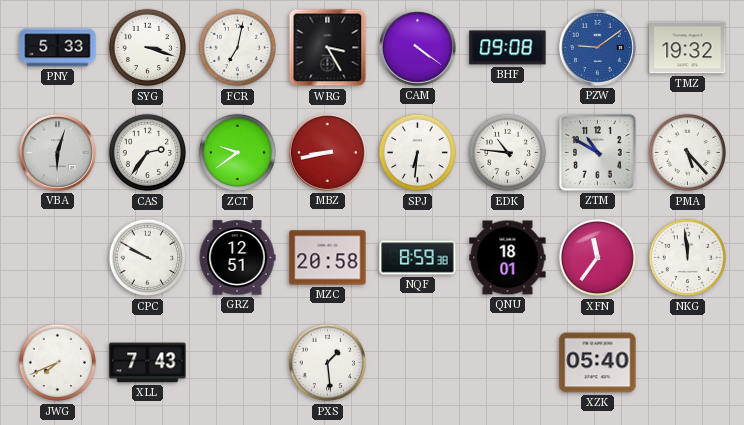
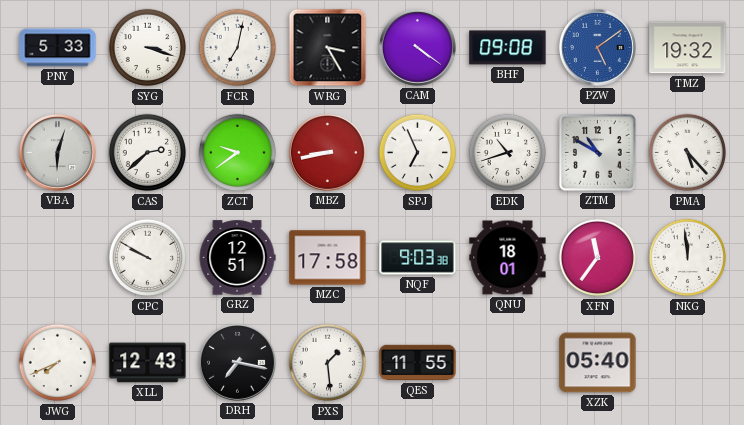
PZW: 9:09 -> 5:09 (597, 47)
CAS: 2:36 -> 2:38 (148, 153)
SPJ: 6:31 -> 6:56 (418, 153)
EDK: 10:46 -> 10:42 (508, 153)
MZC: 20:58 -> 17:58 (328, 258)
NQF: 8:59 -> 9:03 (418, 258)
XLL: 7:43 -> 12:43 (148, 363)
DRH: none -> 7:17 (237, 362)
QES: none -> 11:55 (418, 363)
